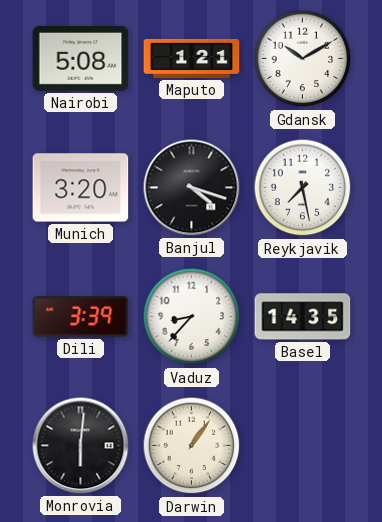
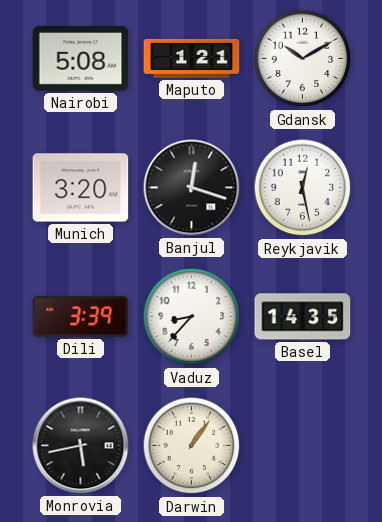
Banjul: 4:18 -> 12:18 (192, 188)
Reykjavik: 7:28 -> 12:28 (303, 188)
Monrovia: 6:01 -> 5:43 (81, 446)
